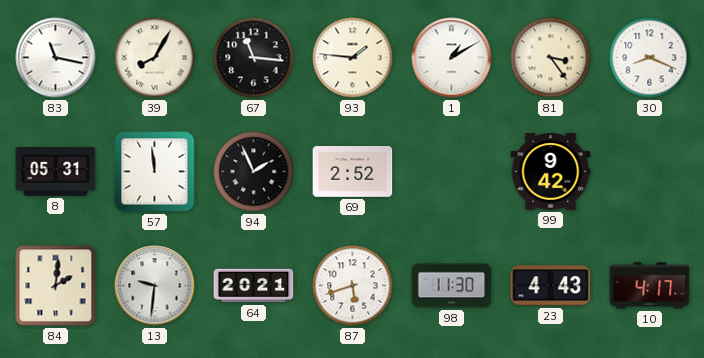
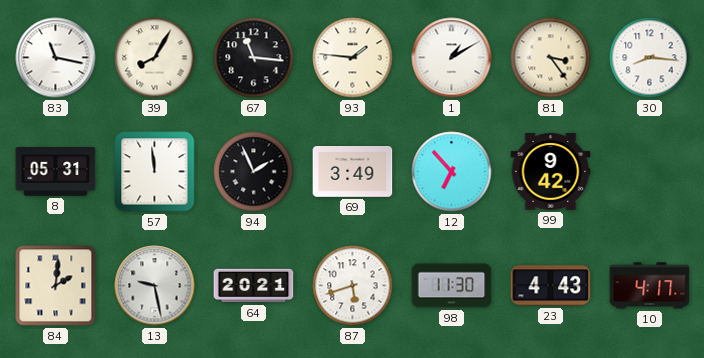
30: 8:19 -> 8:16 (650, 58)
69: 2:52 -> 3:49 (353, 172)
12: none -> 6:53 (452, 172)
13: 9:31 -> 9:28 (155, 286)
